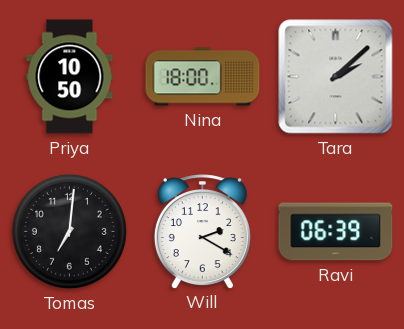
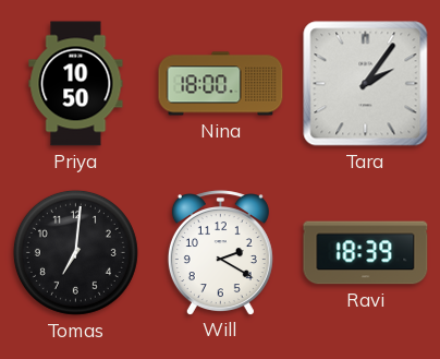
Tara: 2:08 -> 2:06 (366, 84)
Ravi: 06:39 -> 18:39 (366, 253)
